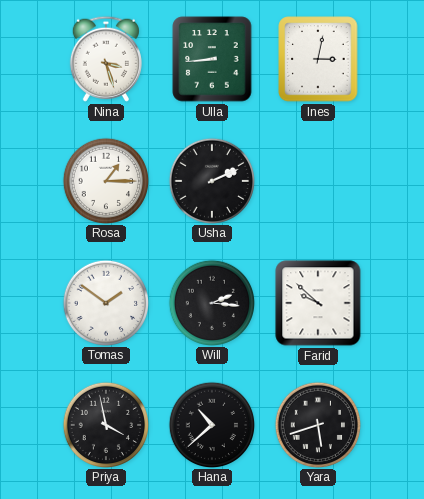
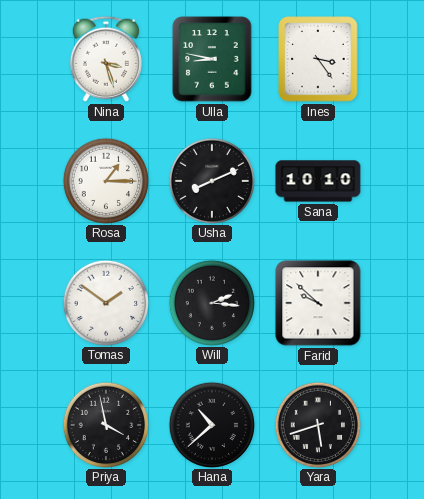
Ulla: 8:44 -> 8:47 (212, 59)
Ines: 3:02 -> 3:24 (318, 59)
Usha: 2:11 -> 8:11 (211, 180)
Sana: none -> 10:10 (318, 181)
